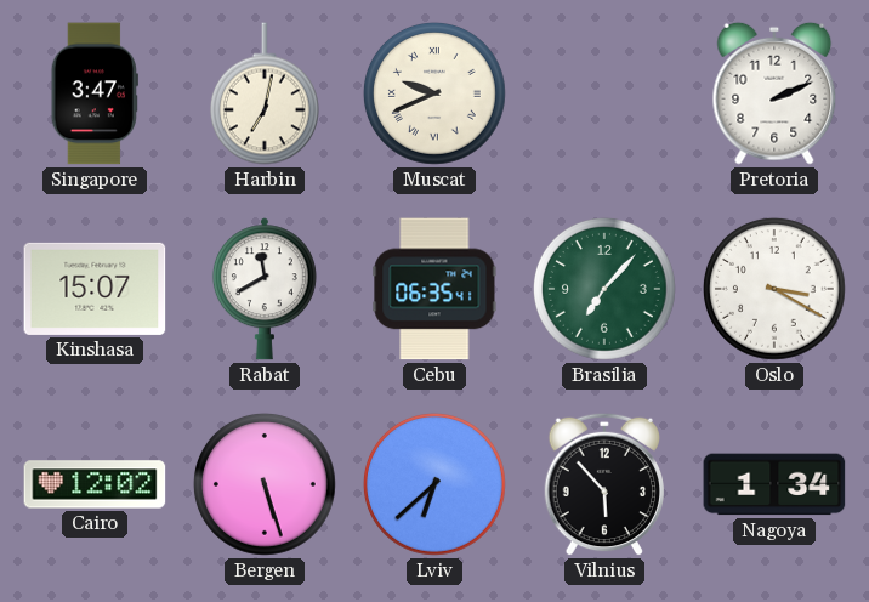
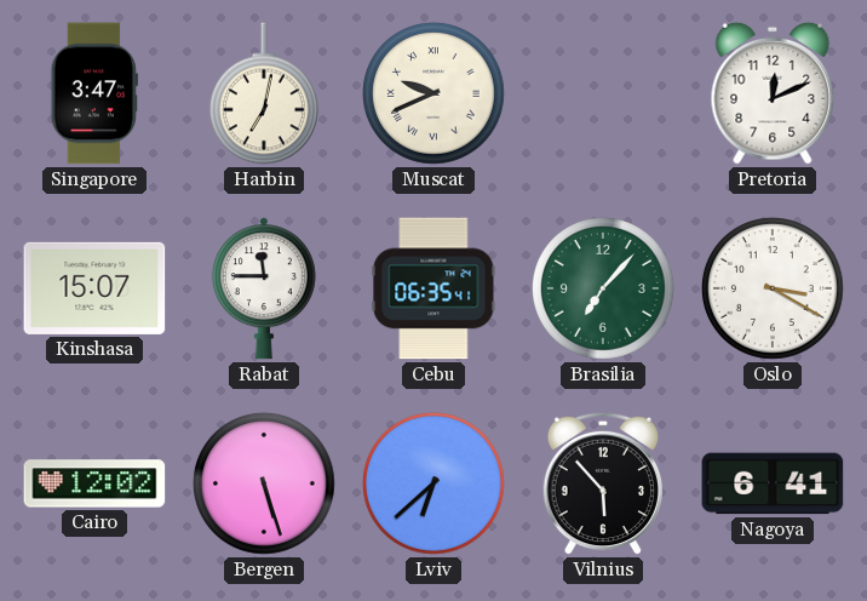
Pretoria: 2:11 -> 12:11 (773, 93)
Rabat: 11:40 -> 11:45 (264, 288)
Nagoya: 1:34 -> 6:41 (773, 483)
